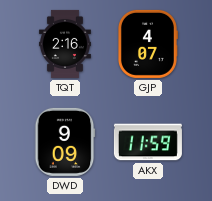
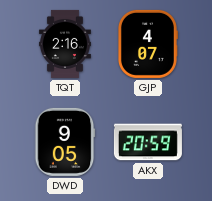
DWD: 9:09 -> 9:05 (65, 142)
AKX: 11:59 -> 20:59 (148, 142)
